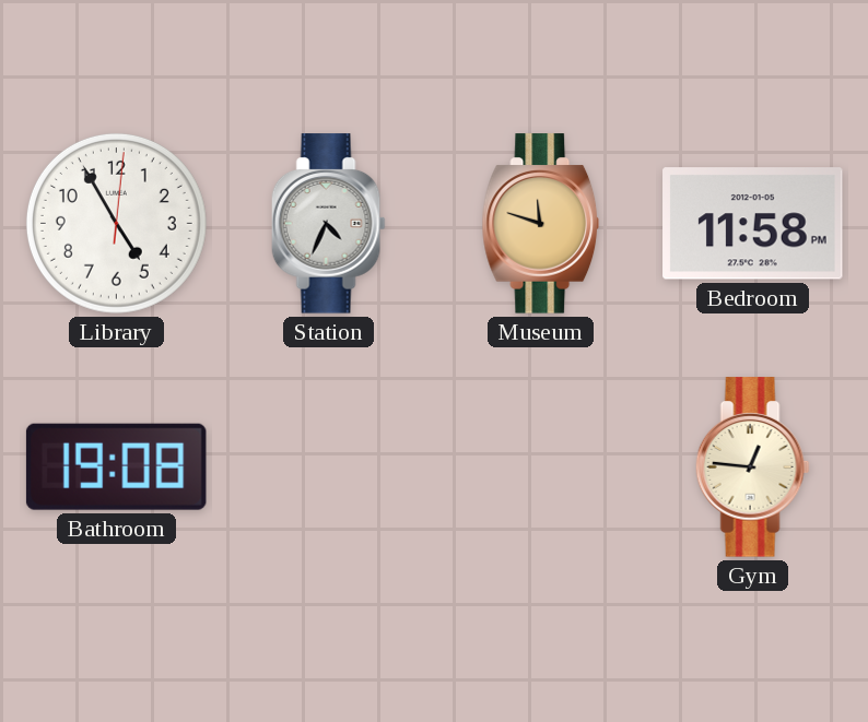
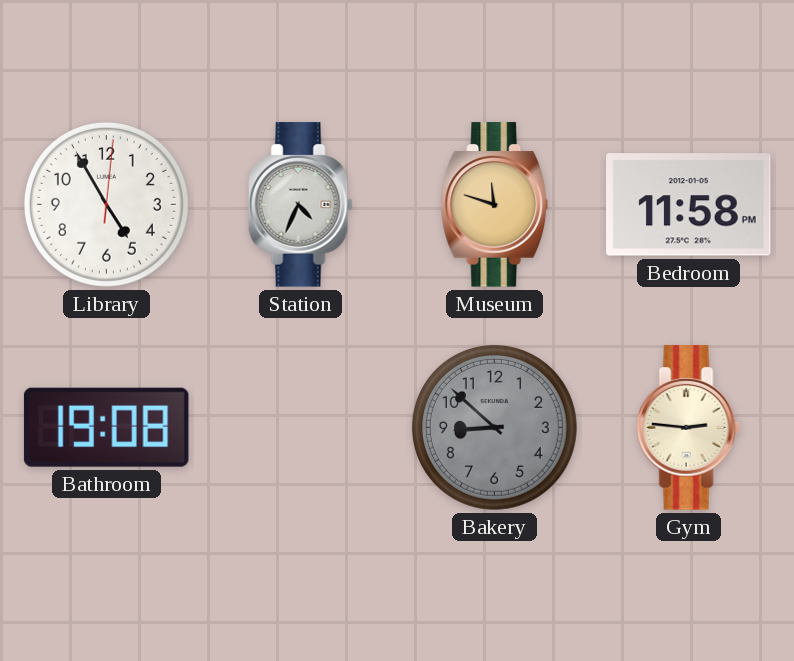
Bakery: none -> 8:52 (494, 427)
Gym: 12:46 -> 2:46 (688, 428)
